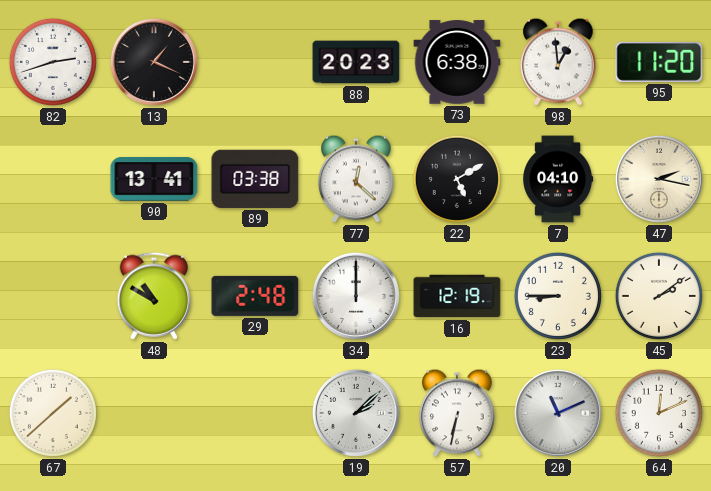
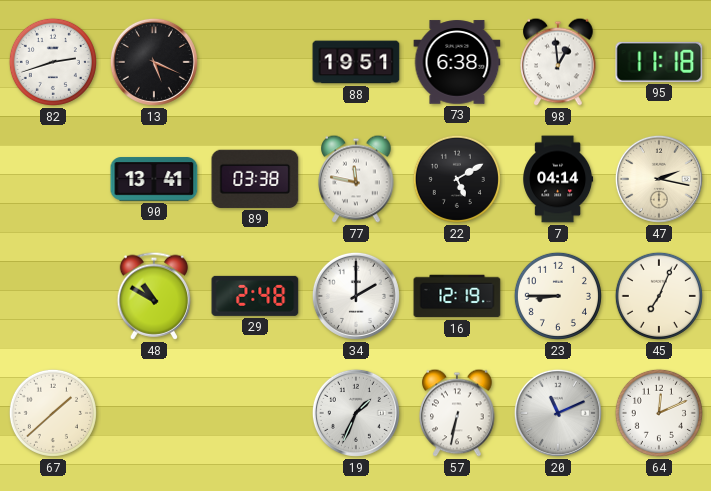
13: 1:19 -> 5:19 (154, 62)
88: 20:23 -> 19:51 (356, 62)
95: 11:20 -> 11:18 (659, 62)
77: 12:22 -> 11:47 (356, 179)
7: 04:10 -> 04:14 (558, 179)
34: 12:00 -> 2:00 (356, 296)
45: 2:09 -> 7:04 (659, 296)
19: 2:08 -> 1:34 (356, 413)
